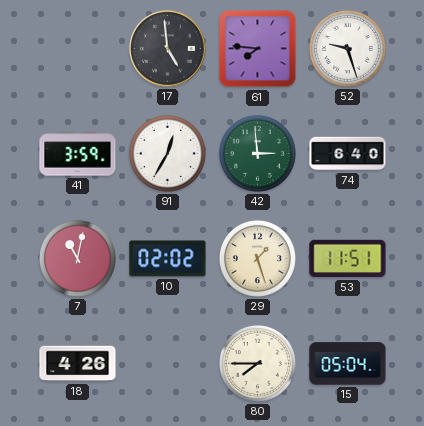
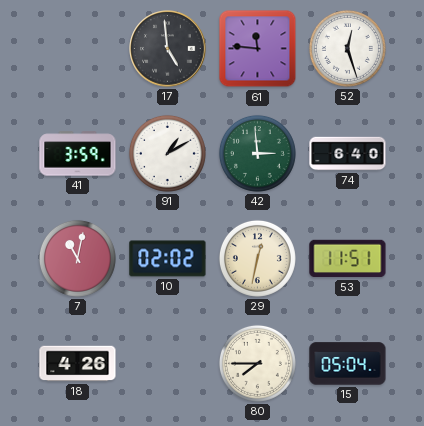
61: 7:46 -> 11:46 (258, 49)
52: 9:27 -> 12:27 (347, 48)
91: 12:35 -> 1:10 (167, 153)
29: 1:27 -> 12:32 (257, 258)
